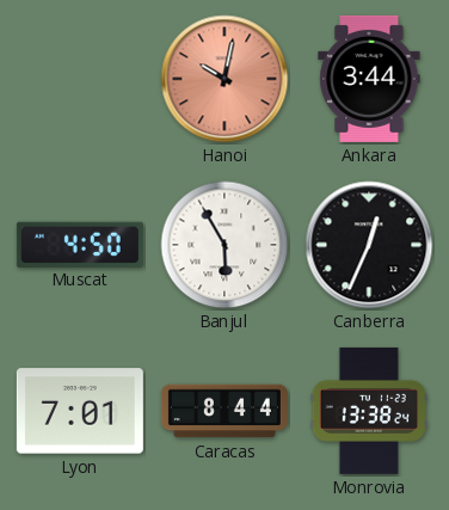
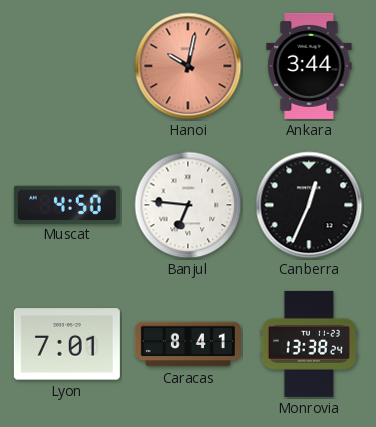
Banjul: 5:55 -> 6:46 (188, 205)
Caracas: 8:44 -> 8:41 (188, 344)
